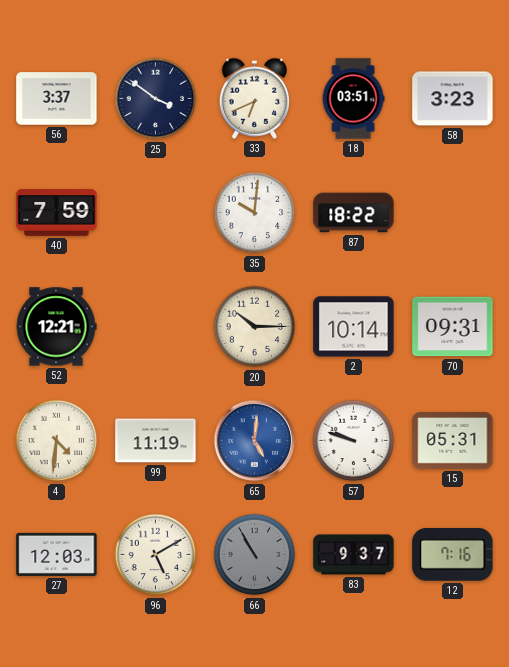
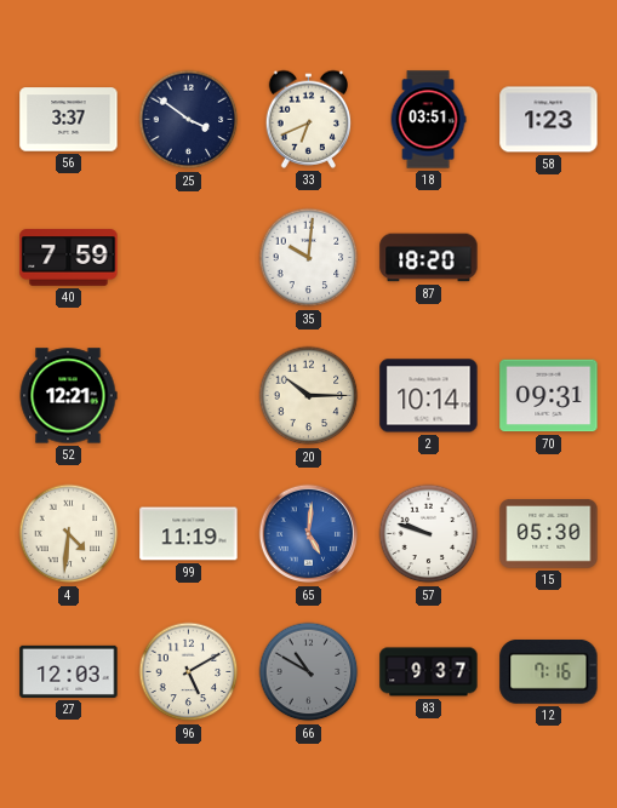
58: 3:23 -> 1:23 (549, 120)
87: 18:22 -> 18:20 (429, 258)
15: 05:31 -> 05:30 (549, 534)
66: 10:55 -> 10:50 (309, 672)
